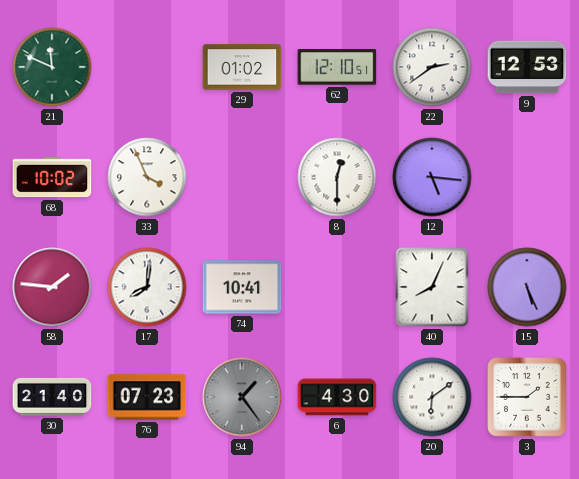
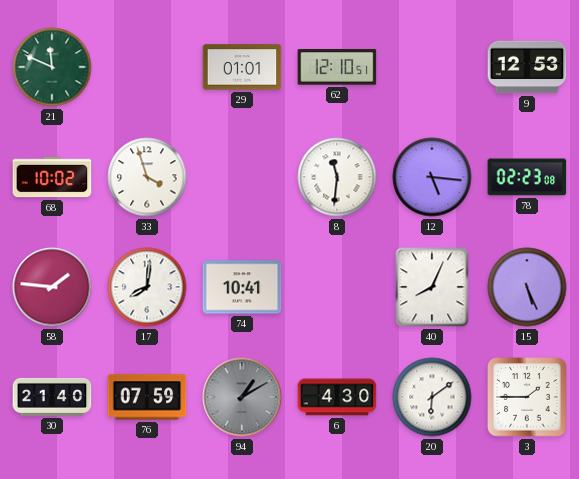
29: 01:02 -> 01:01 (242, 67)
22: 2:39 -> none (432, 67)
33: 3:56 -> 3:57 (147, 177)
8: 12:30 -> 11:31 (337, 177)
78: none -> 02:23 (527, 177)
76: 07:23 -> 07:59 (147, 397)
94: 1:24 -> 1:10 (242, 397)
